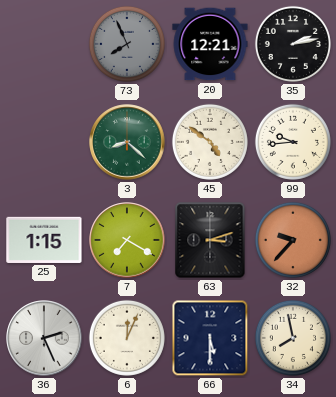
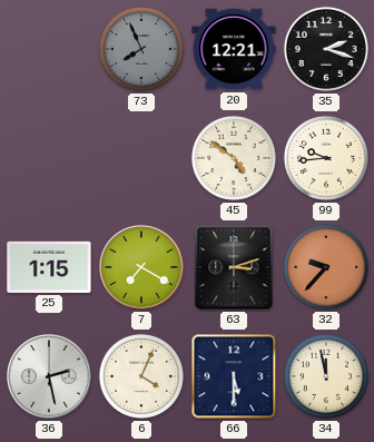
35: 2:13 -> 2:18 (326, 49)
3: 8:22 -> none (127, 142)
36: 2:26 -> 2:28 (49, 376)
6: 12:04 -> 4:04 (141, 376)
34: 7:58 -> 11:58 (326, 376)
